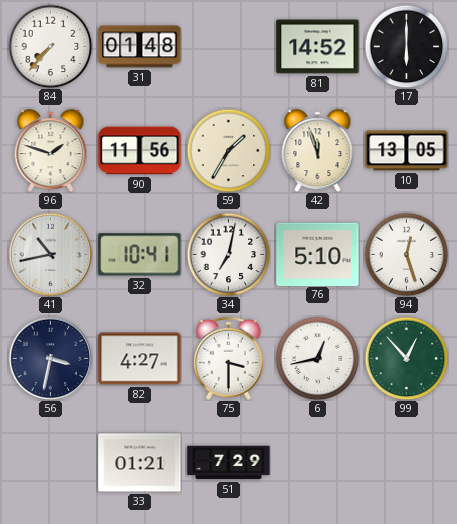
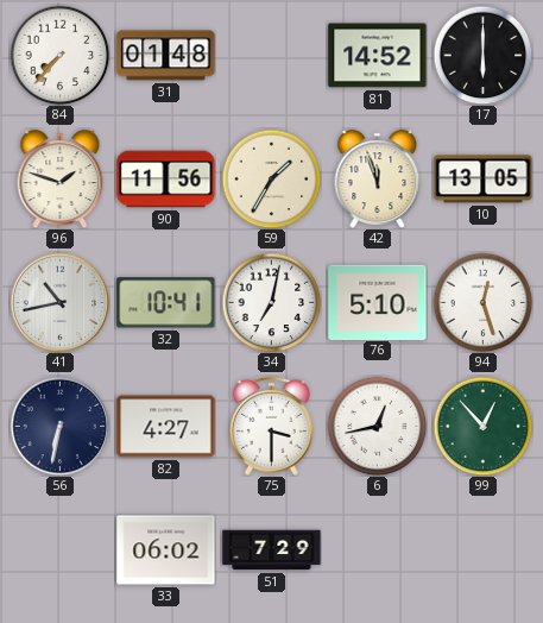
56: 3:32 -> 6:32 (59, 426)
33: 01:21 -> 06:02 (166, 550)
